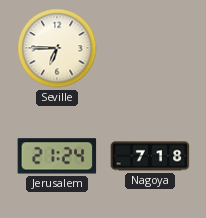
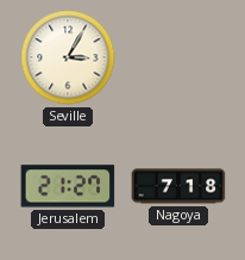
Seville: 6:45 -> 3:05 (68, 57)
Jerusalem: 21:24 -> 21:27 (68, 186)
